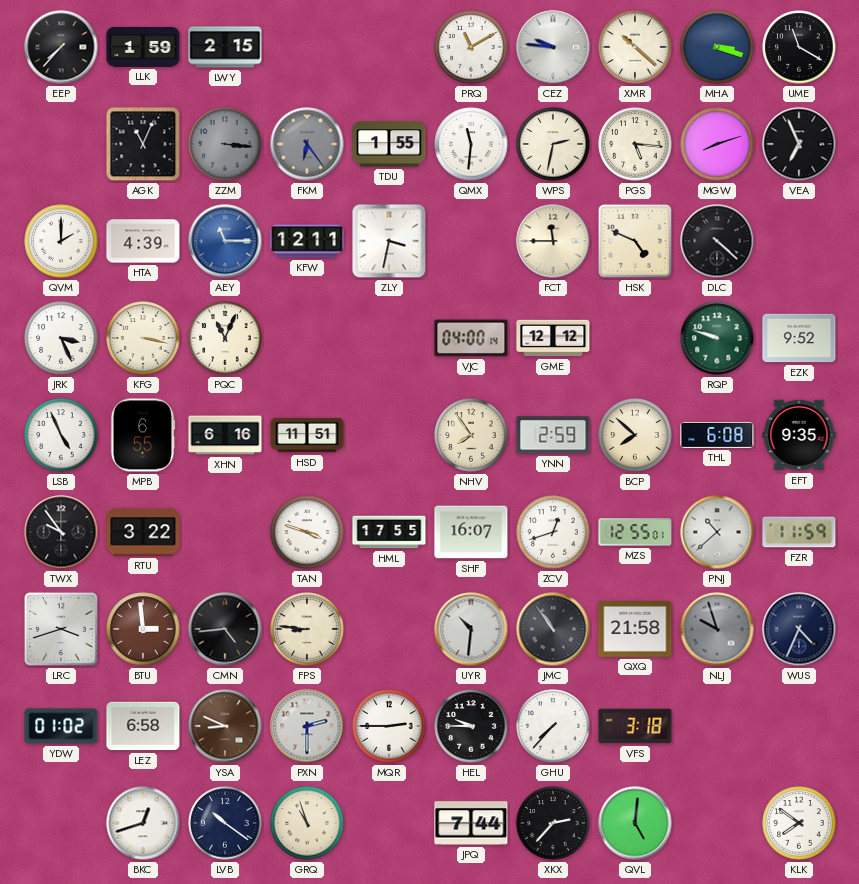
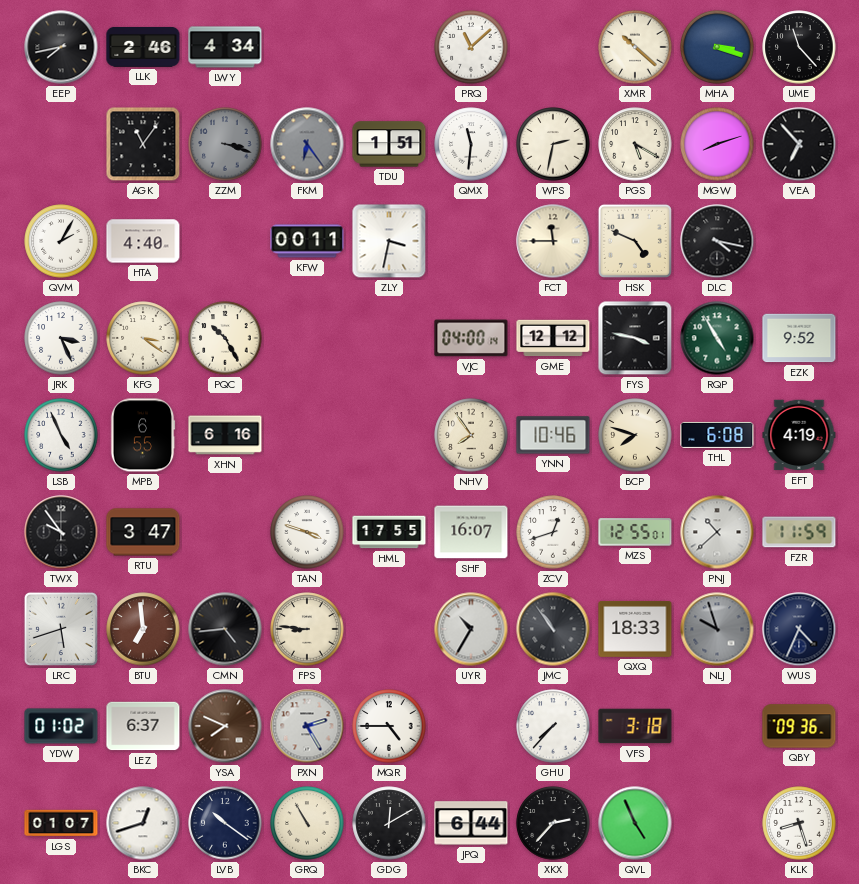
EEP: 7:37 -> 7:43 (61, 47)
LLK: 1:59 -> 2:46 (143, 47)
LWY: 2:15 -> 4:34 (225, 47)
PRQ: 11:10 -> 11:08 (471, 47)
CEZ: 9:46 -> none (553, 47)
UME: 11:20 -> 11:23 (799, 47)
AGK: 11:04 -> 11:06 (143, 144)
ZZM: 3:16 -> 3:18 (225, 144)
TDU: 1:55 -> 1:51 (389, 144)
PGS: 5:16 -> 5:20 (635, 144)
VEA: 6:56 -> 6:53 (799, 144)
QVM: 2:00 -> 2:05 (61, 241)
HTA: 4:39 -> 4:40 (143, 241)
AEY: 11:15 -> none (225, 241)
KFW: 12:11 -> 00:11 (307, 241)
DLC: 4:22 -> 4:17 (717, 241)
KFG: 3:17 -> 3:21 (143, 338)
PQC: 11:04 -> 10:25 (225, 338)
FYS: none -> 3:47 (635, 338)
RQP: 9:48 -> 4:55 (717, 338)
HSD: 11:51 -> none (307, 435)
YNN: 2:59 -> 10:46 (553, 435)
BCP: 7:52 -> 7:48 (635, 435)
EFT: 9:35 -> 4:19 (799, 435)
RTU: 3:22 -> 3:47 (143, 532)
LRC: 3:42 -> 5:42 (61, 629)
BTU: 2:59 -> 6:59 (143, 629)
UYR: 10:31 -> 10:35 (471, 629)
QXQ: 21:58 -> 18:33 (635, 629)
LEZ: 6:58 -> 6:37 (143, 726)
YSA: 8:49 -> 7:49 (225, 726)
PXN: 2:30 -> 2:25 (307, 726)
MQR: 2:45 -> 4:45 (389, 726)
HEL: 9:45 -> none (471, 726)
QBY: none -> 09:36 (799, 726)
LGS: none -> 01:07 (61, 823)
GRQ: 10:57 -> 10:55 (307, 823)
GDG: none -> 12:10 (389, 823)
JPQ: 7:44 -> 6:44 (471, 823)
QVL: 5:01 -> 4:56 (635, 823)
KLK: 7:51 -> 8:27 (799, 823)
